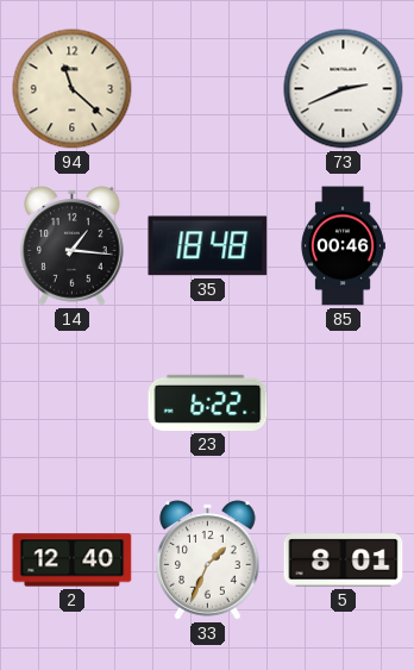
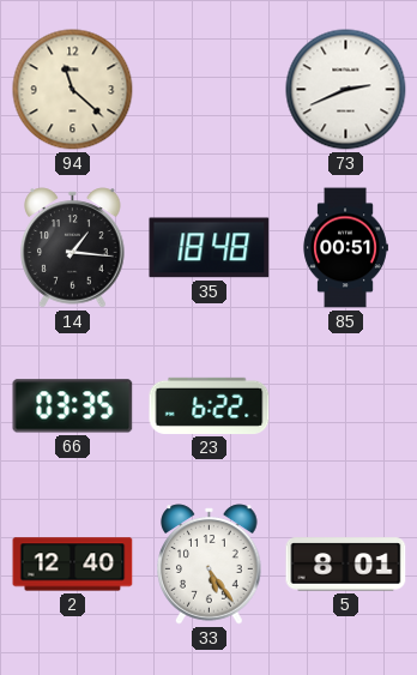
85: 00:46 -> 00:51 (345, 248)
66: none -> 03:35 (73, 406)
33: 1:34 -> 5:24 (210, 565)
